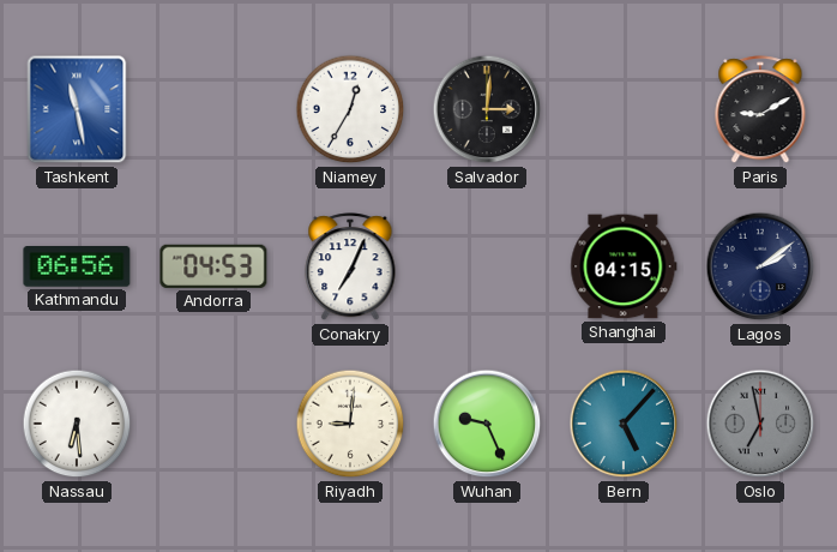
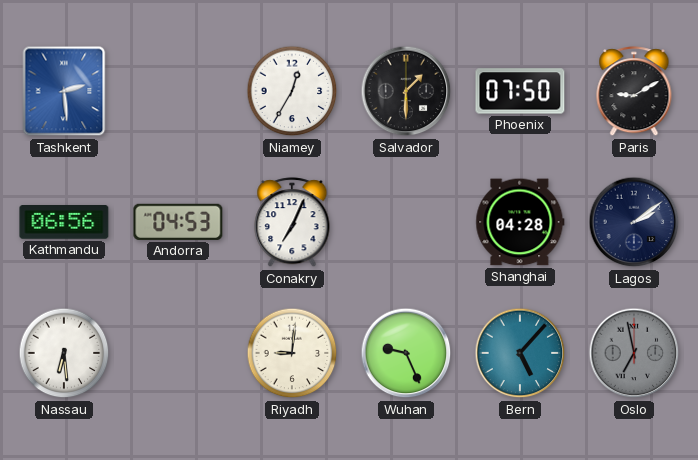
Tashkent: 11:28 -> 2:29 (64, 91)
Salvador: 3:01 -> 1:30 (406, 91)
Phoenix: none -> 07:50 (520, 91)
Shanghai: 04:15 -> 04:28 (520, 222)
